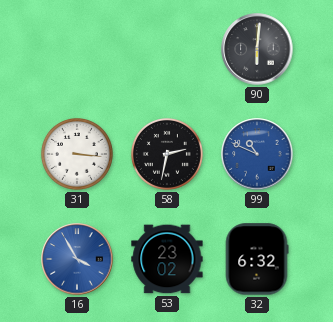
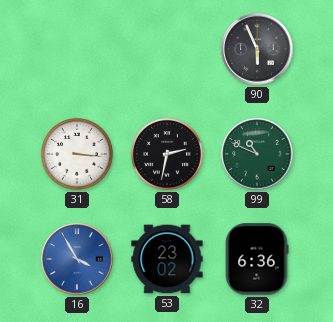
90: 6:01 -> 5:56 (257, 49)
99 dial: blue -> green (257, 154)
32: 6:32 -> 6:36 (257, 259)
